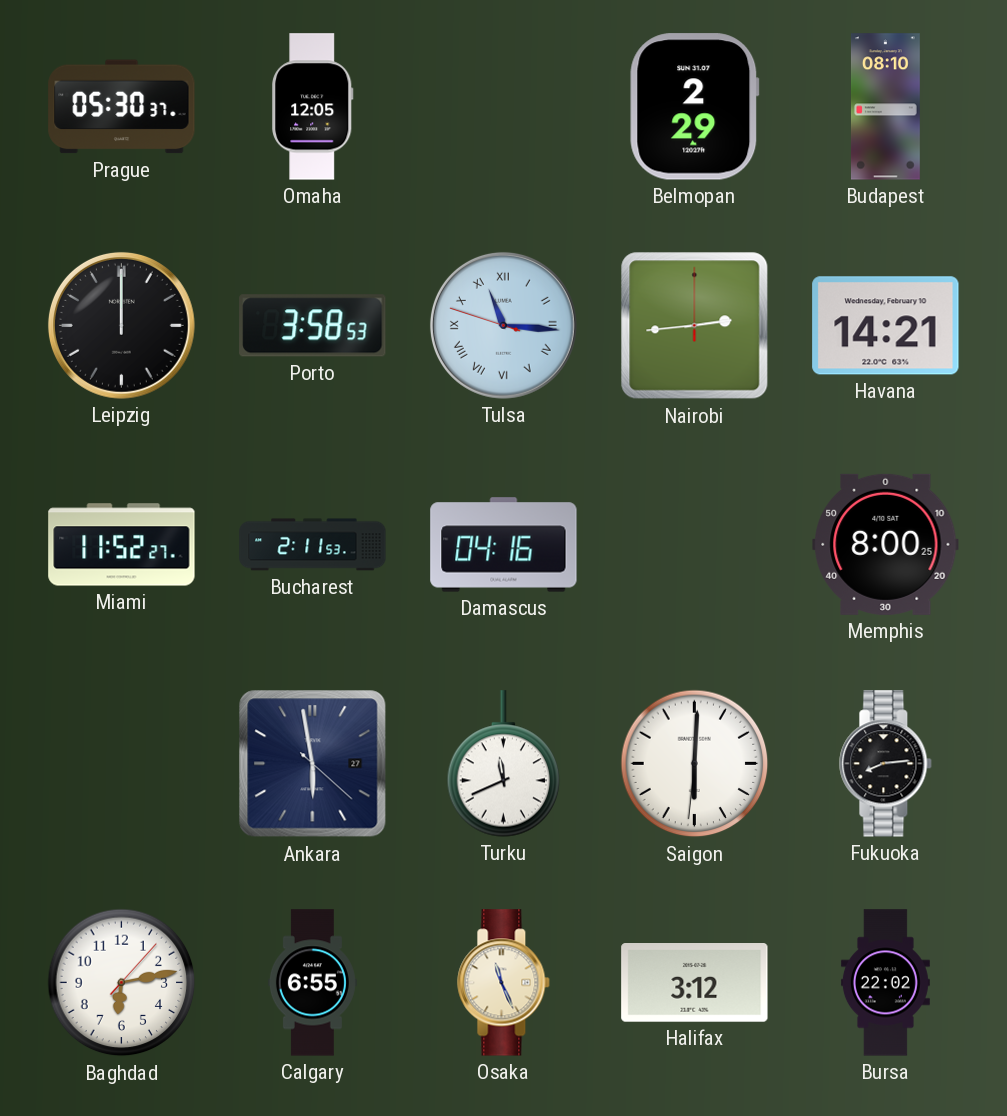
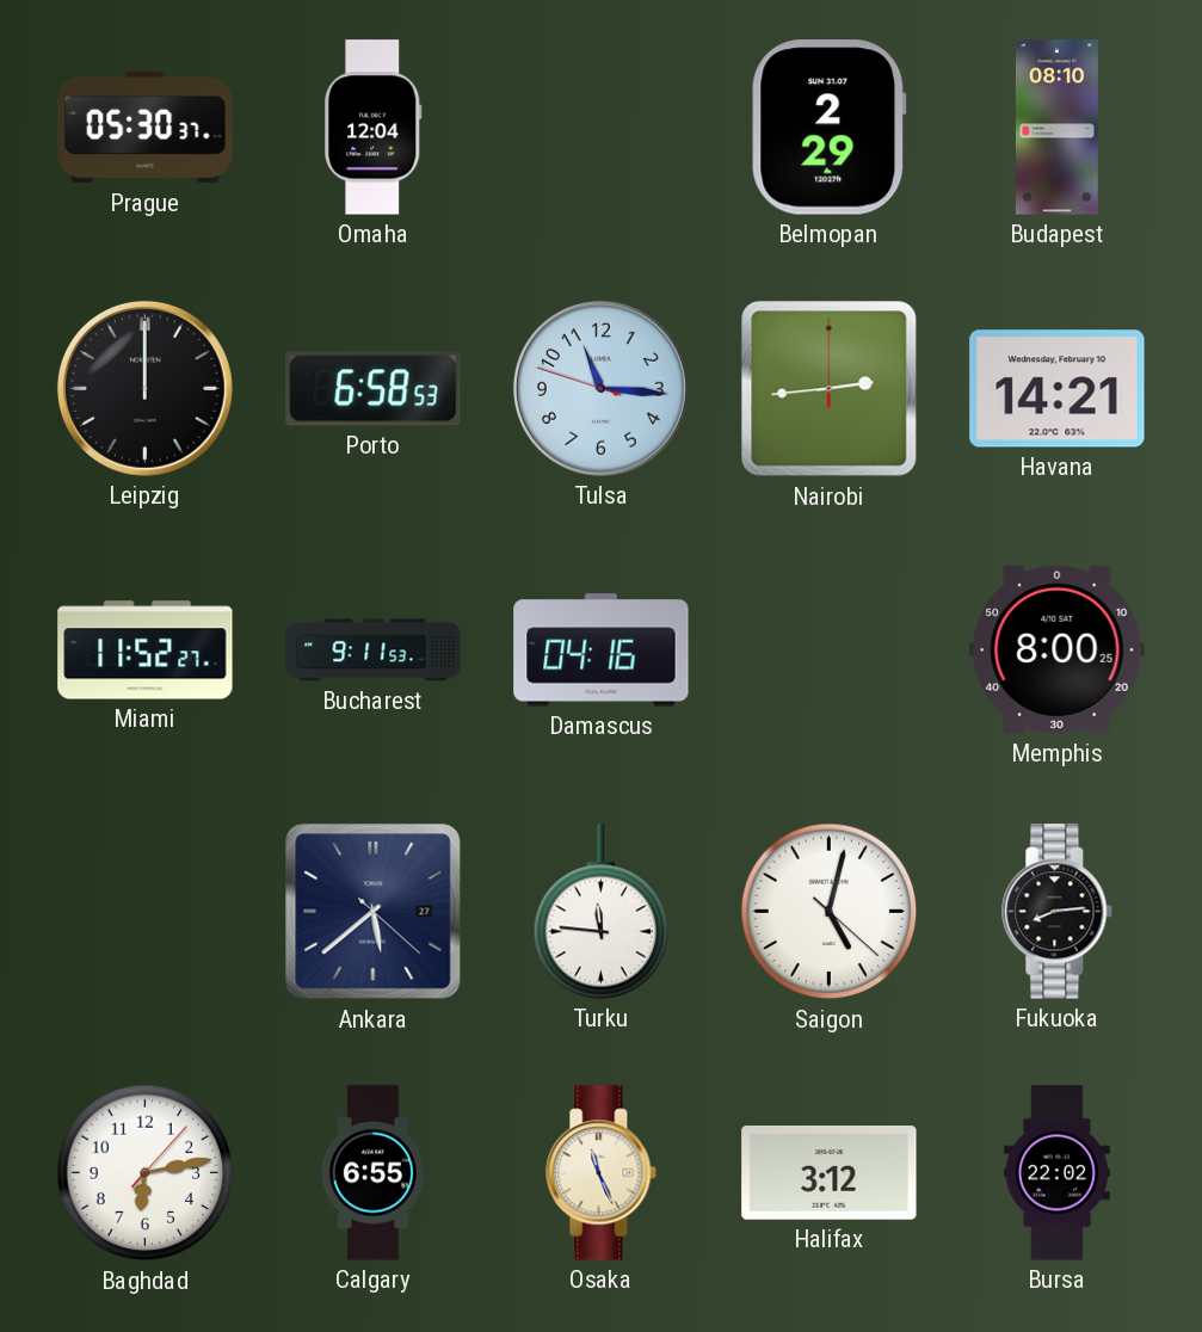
Omaha: 12:05 -> 12:04 (374, 128)
Porto: 3:58 -> 6:58 (374, 389)
Tulsa numerals: Roman -> Arabic (600, 388)
Bucharest: 2:11 -> 9:11 (374, 650)
Ankara: 5:58 -> 5:38 (374, 912)
Turku: 11:41 -> 11:46 (602, 912)
Saigon: 6:00 -> 5:02 (830, 912)
